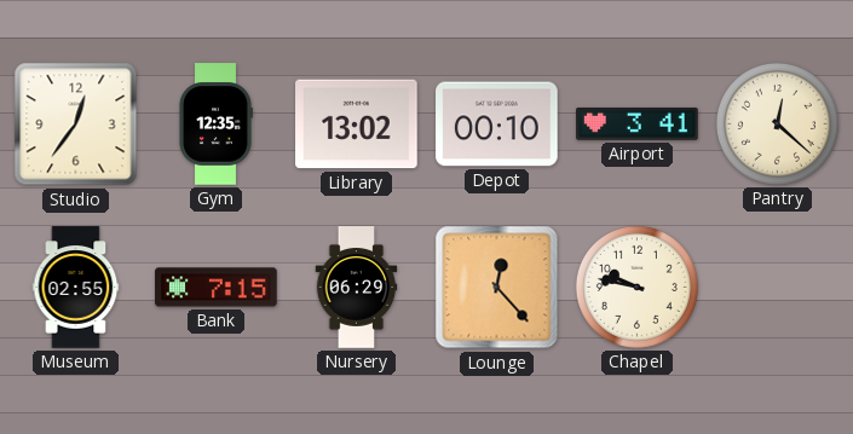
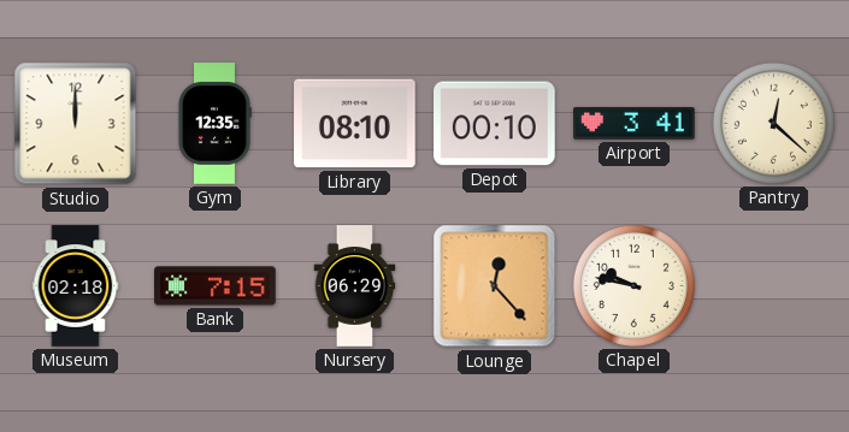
Studio: 12:36 -> 12:00 (76, 124)
Library: 13:02 -> 08:10 (355, 124)
Museum: 02:55 -> 02:18 (76, 286)
